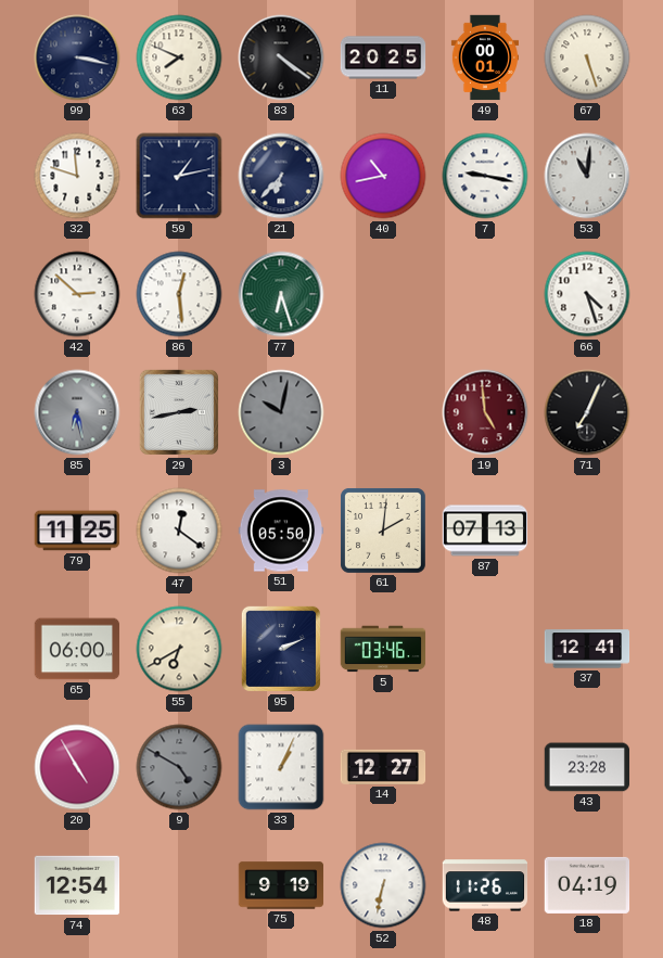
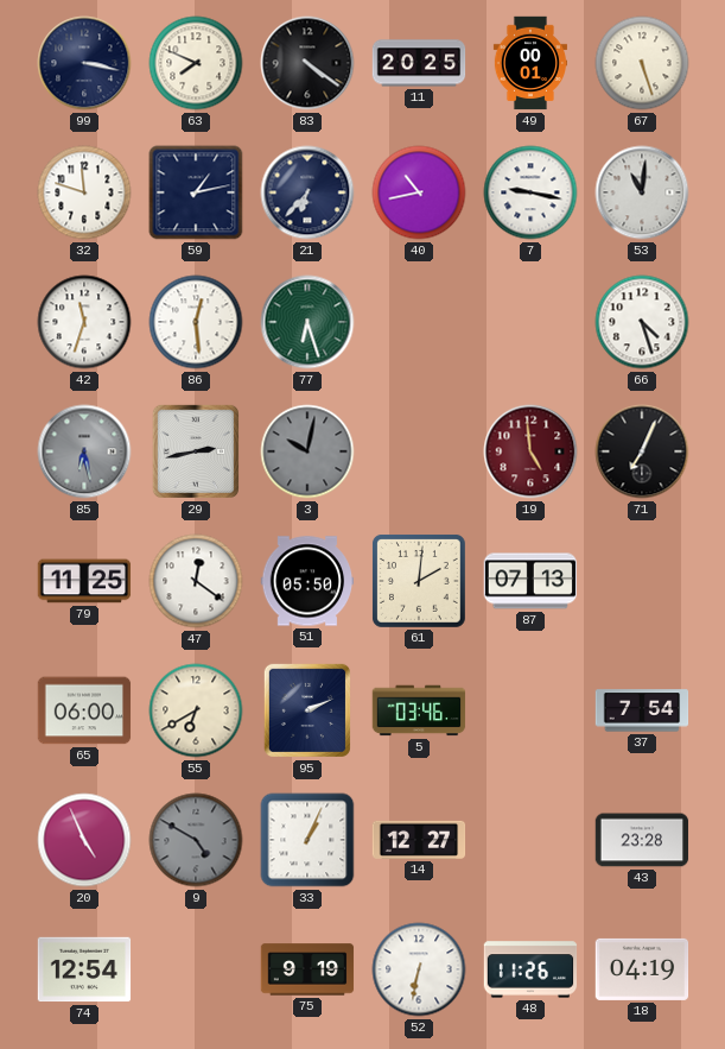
42: 2:52 -> 11:33 (84, 322)
37: 12:41 -> 7:54 (642, 710)
20: 4:55 -> 4:56 (84, 840)
